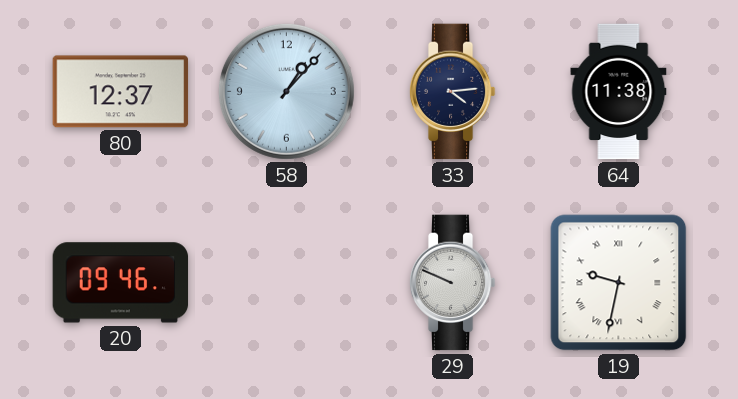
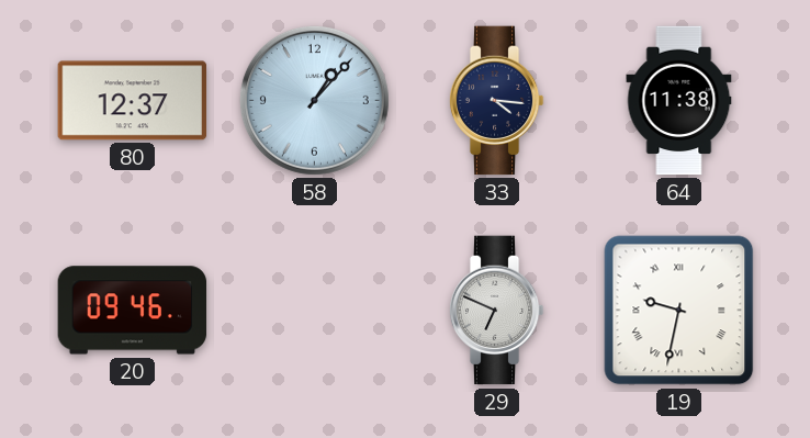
33: 4:14 -> 4:16 (496, 101)
29: 9:49 -> 6:49 (496, 311)
